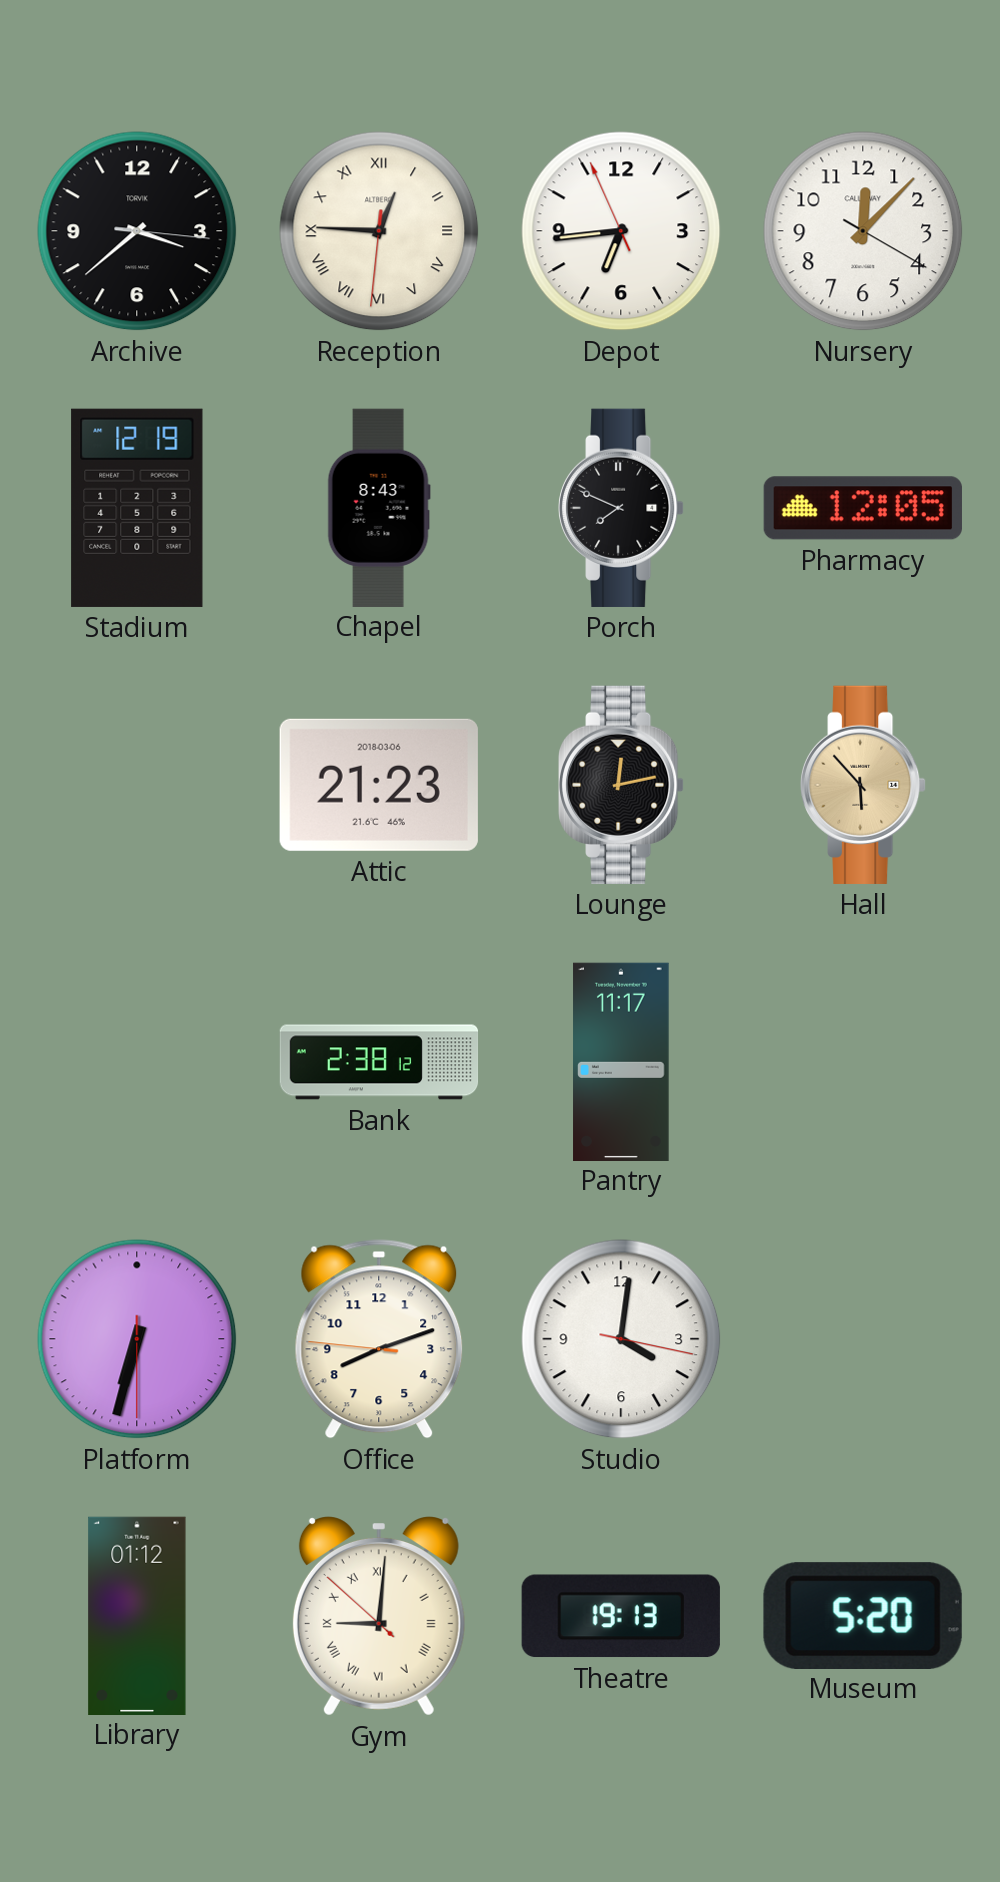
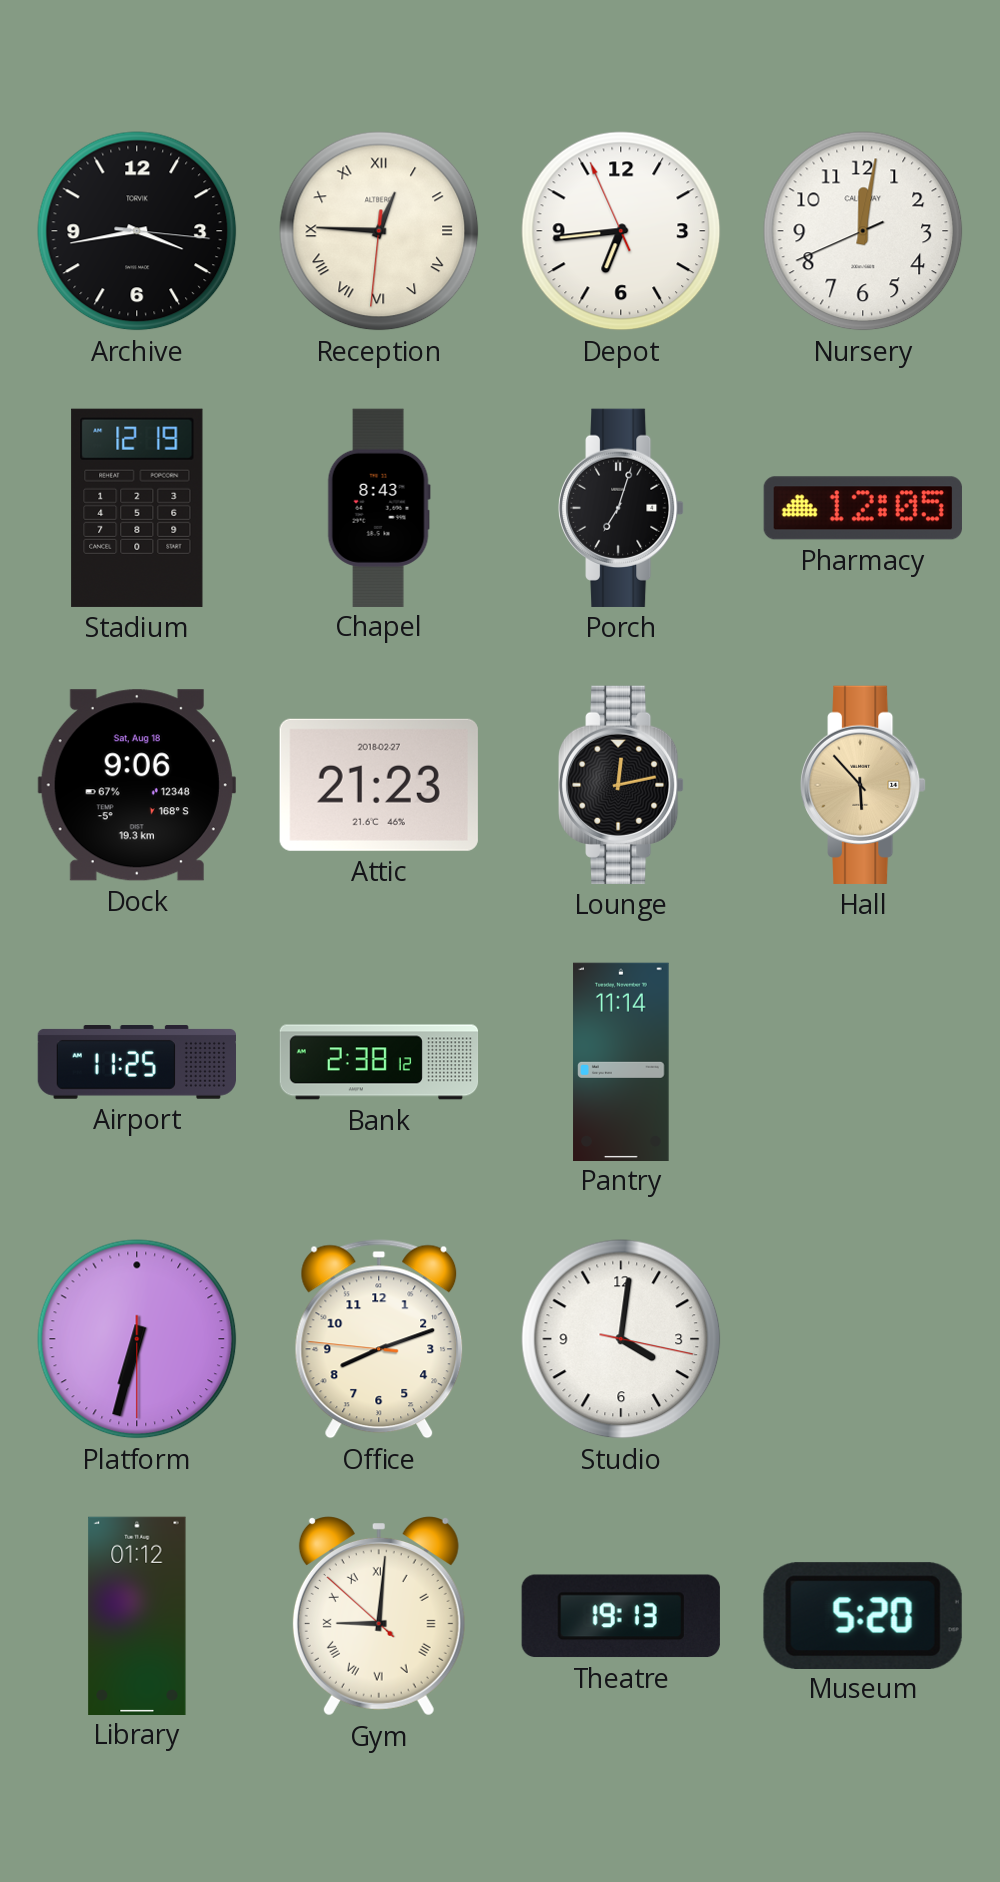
Archive: 3:38 -> 3:43 (137, 231)
Nursery: 12:07 -> 12:01 (863, 231)
Porch: 7:49 -> 7:03 (622, 508)
Dock: none -> 9:06 (137, 785)
Attic date: 2018-03-06 -> 2018-02-27 (379, 785)
Airport: none -> 11:25 (136, 1063)
Pantry: 11:17 -> 11:14 (621, 1061)
